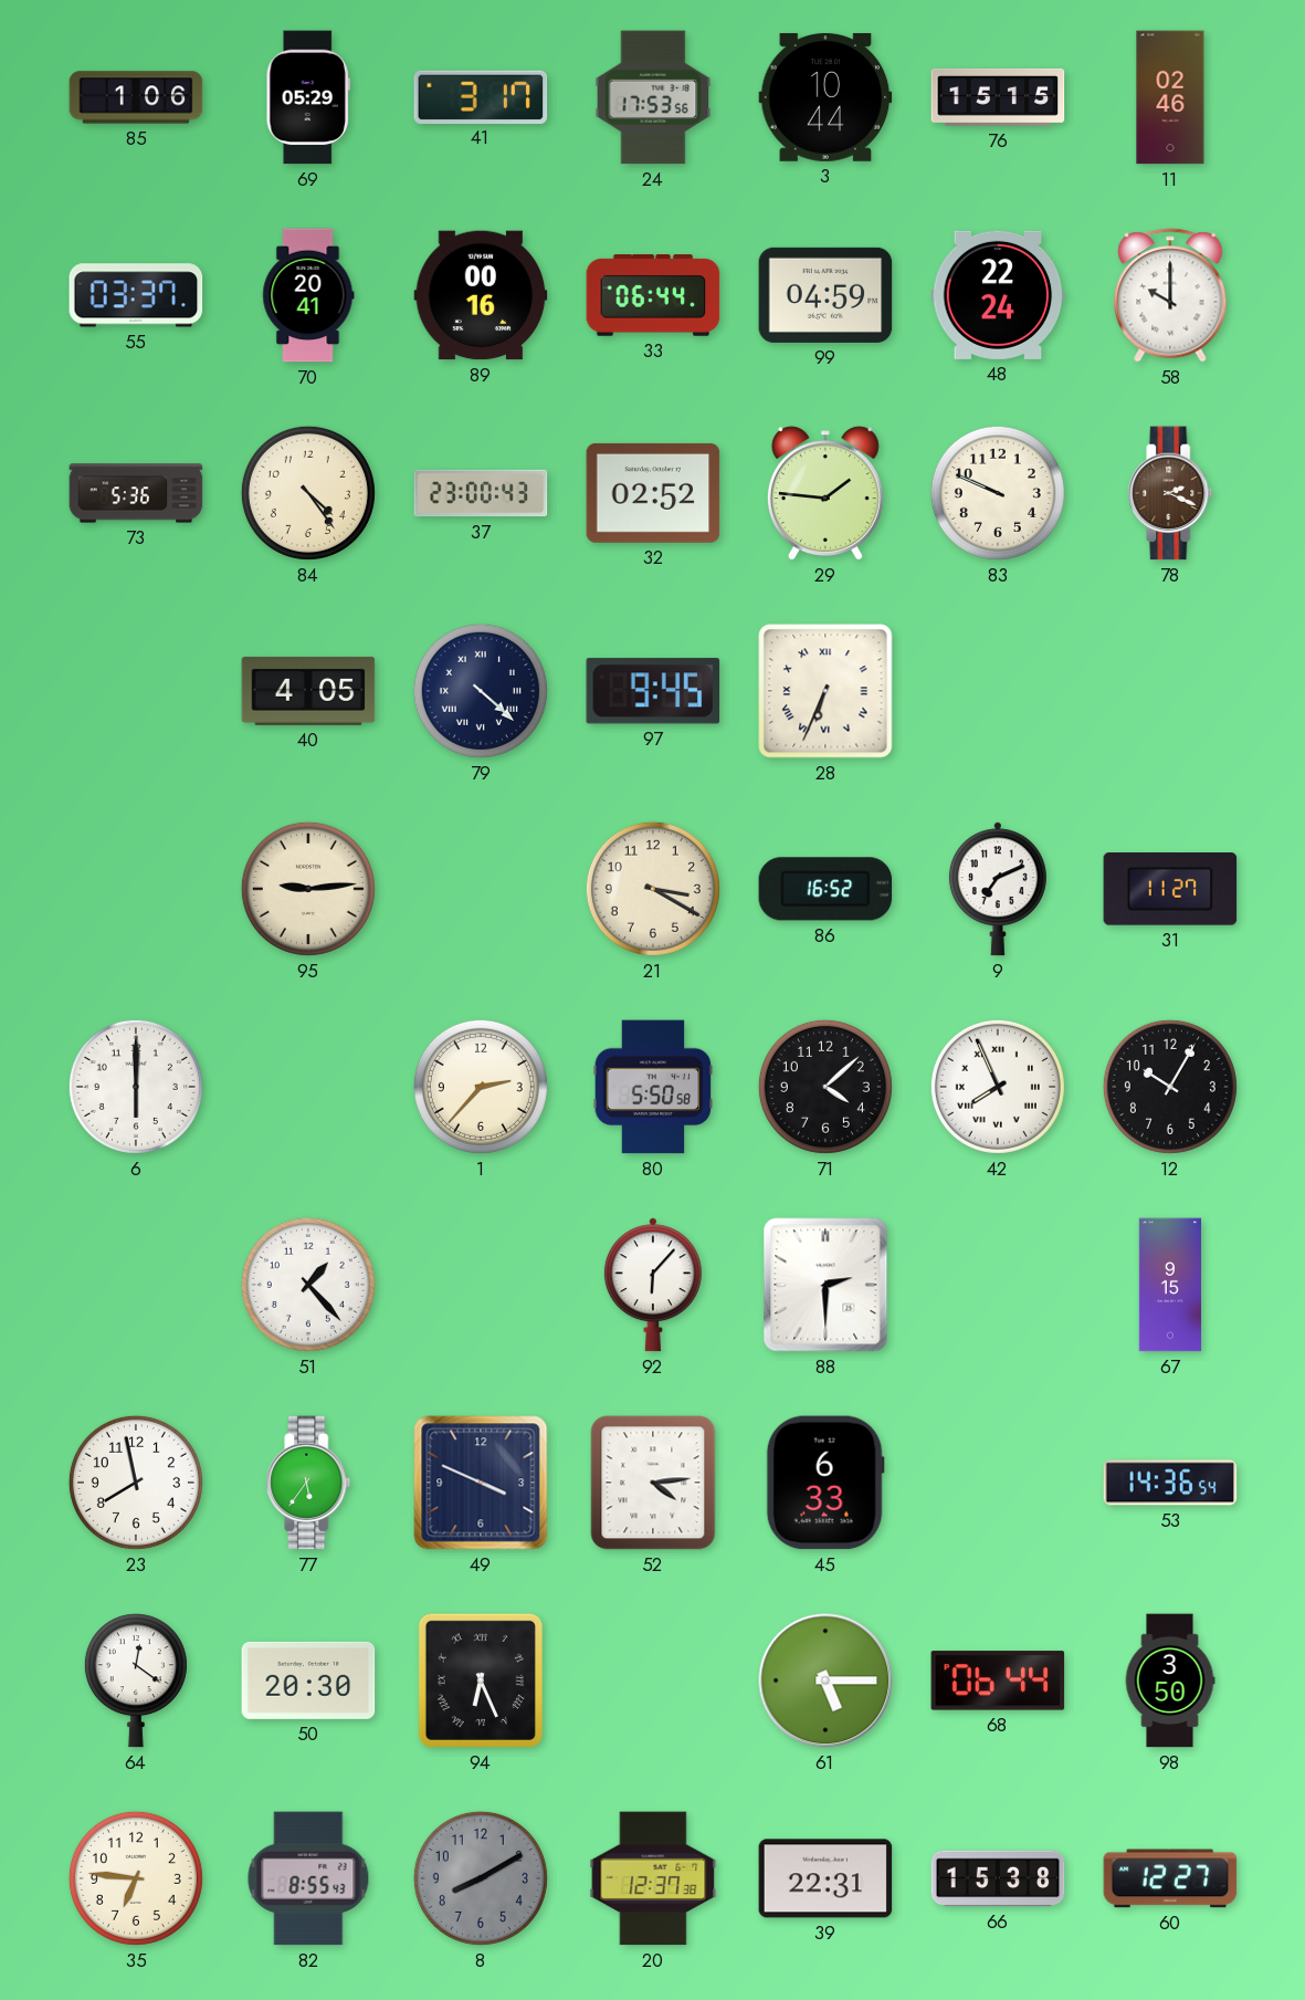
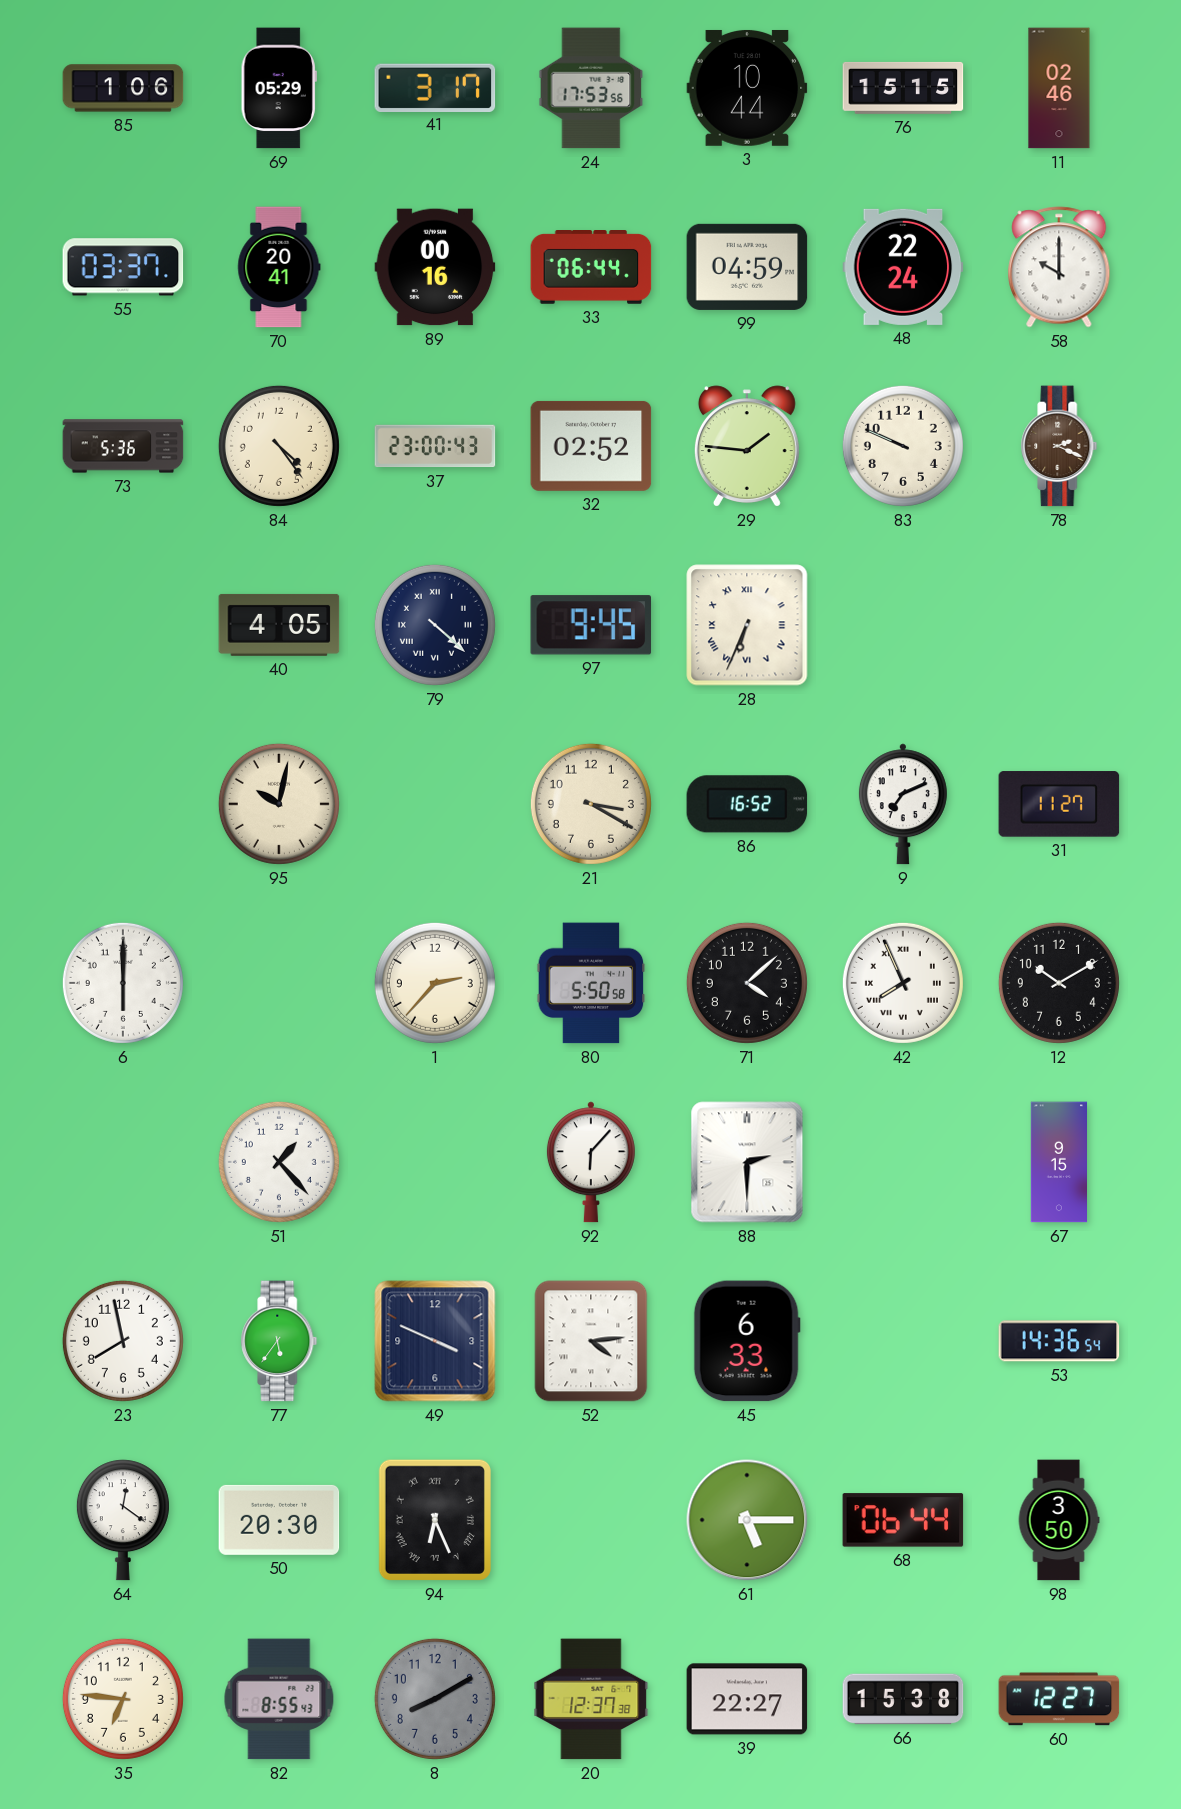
95: 9:14 -> 10:02 (279, 804)
12: 10:05 -> 10:10 (1059, 983)
39: 22:31 -> 22:27 (747, 1699)
